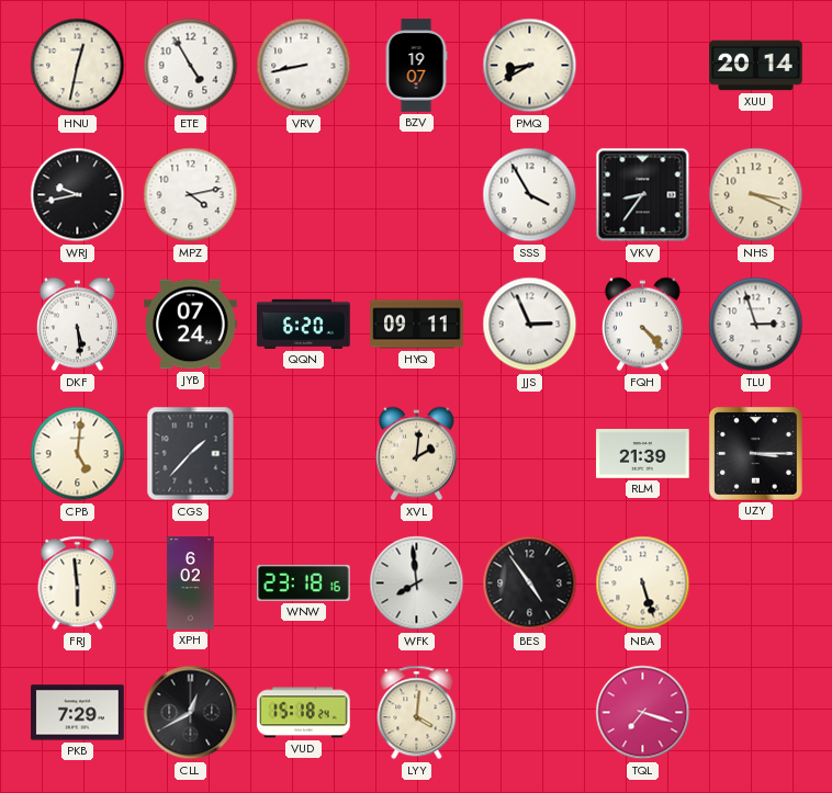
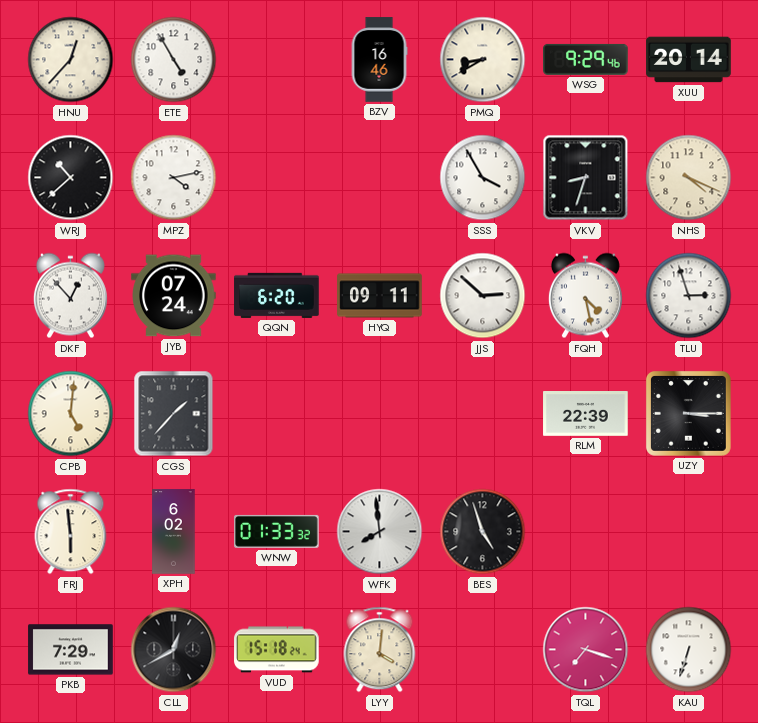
HNU: 12:32 -> 12:37 (71, 60)
VRV: 8:43 -> none (304, 66)
BZV: 19:07 -> 16:46 (379, 60)
WSG: none -> 9:29 (586, 59)
WRJ: 9:43 -> 10:38 (71, 178)
VKV: 8:36 -> 8:33 (586, 178)
NHS: 3:19 -> 4:19 (689, 178)
DKF: 5:29 -> 12:53 (70, 296)
JJS: 2:56 -> 2:52 (483, 296)
FQH: 4:23 -> 4:28 (585, 296)
XVL: 2:01 -> none (416, 454)
RLM: 21:39 -> 22:39 (586, 414)
WNW: 23:18 -> 01:33 (277, 531)
BES: 4:54 -> 4:57 (483, 532)
NBA: 5:27 -> none (643, 584)
KAU: none -> 6:33 (689, 650)
